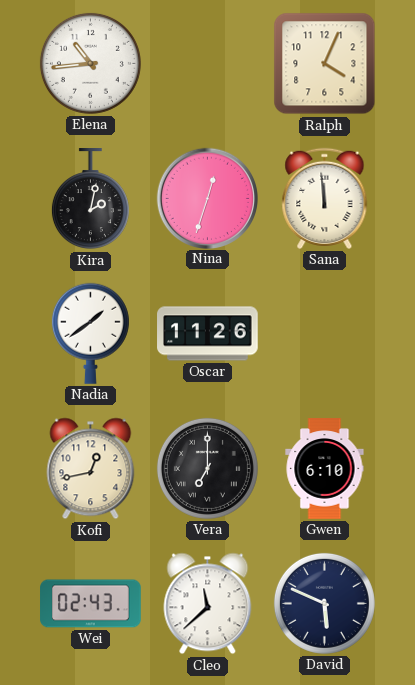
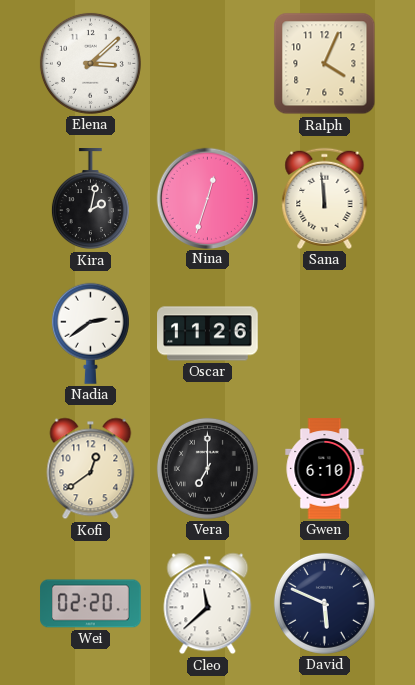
Elena: 10:44 -> 3:08 (90, 63)
Nadia: 1:39 -> 2:39 (90, 333)
Kofi: 12:43 -> 12:39 (91, 469)
Wei: 02:43 -> 02:20 (91, 604)
